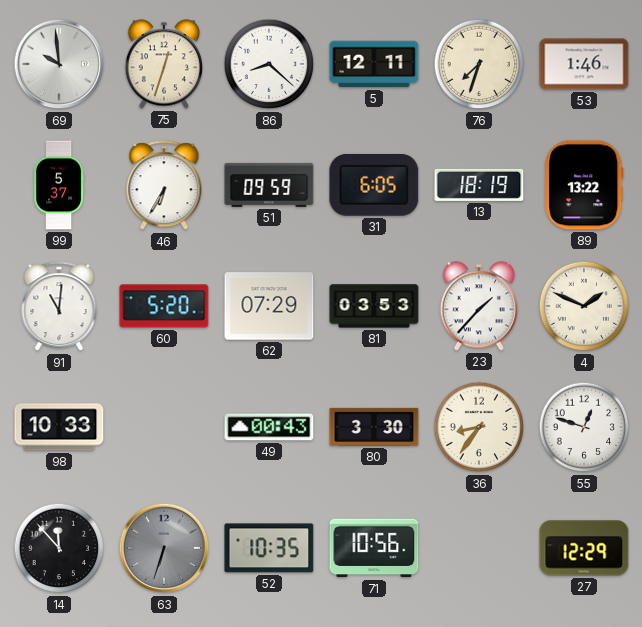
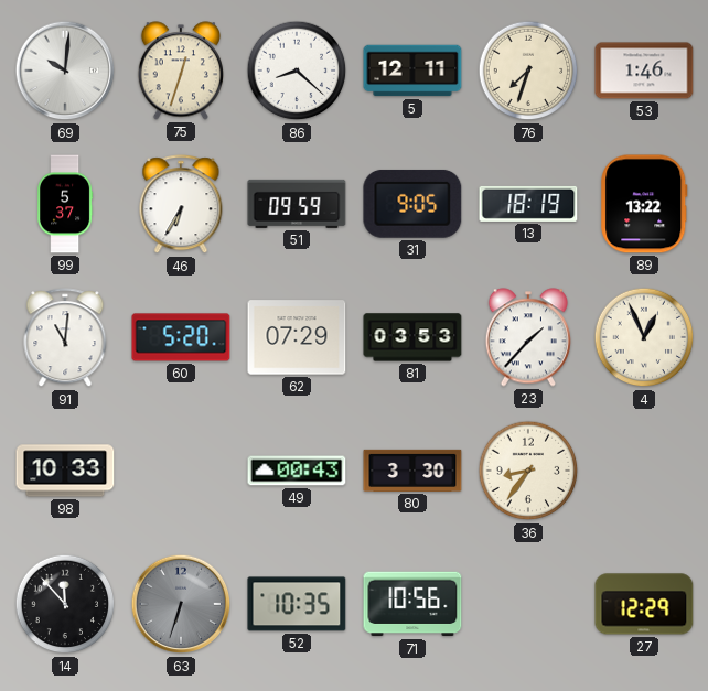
69: 9:59 -> 10:01 (65, 71)
31: 6:05 -> 9:05 (412, 204)
4: 1:49 -> 12:56 (644, 337)
55: 12:48 -> none (584, 427)
